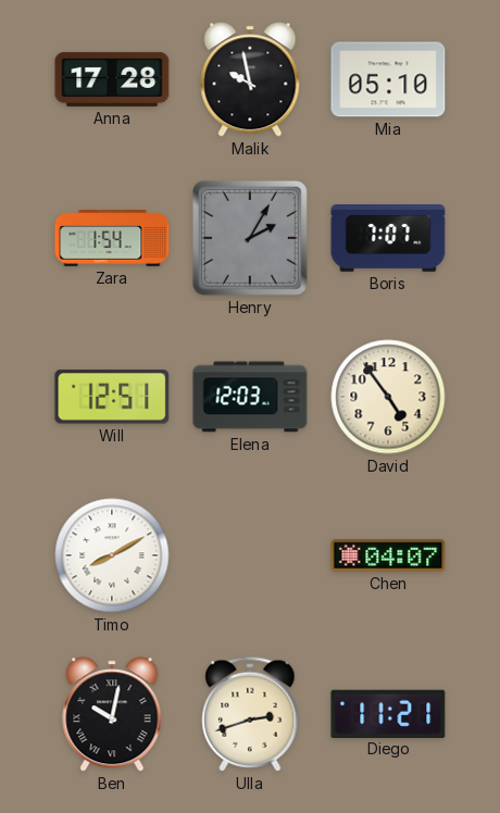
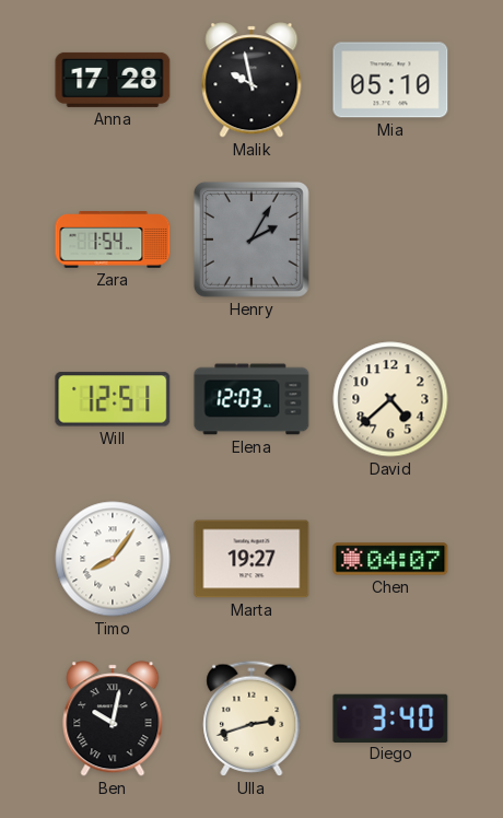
Boris: 7:07 -> none (388, 239)
David: 4:54 -> 4:38 (390, 399)
Timo: 8:10 -> 8:06 (113, 559)
Marta: none -> 19:27 (251, 559)
Diego: 11:21 -> 3:40 (390, 717)
